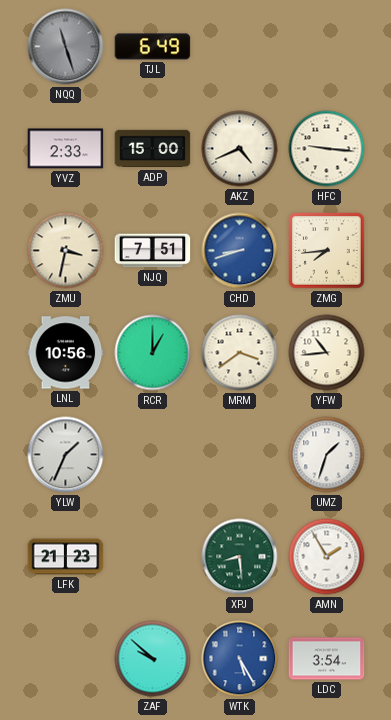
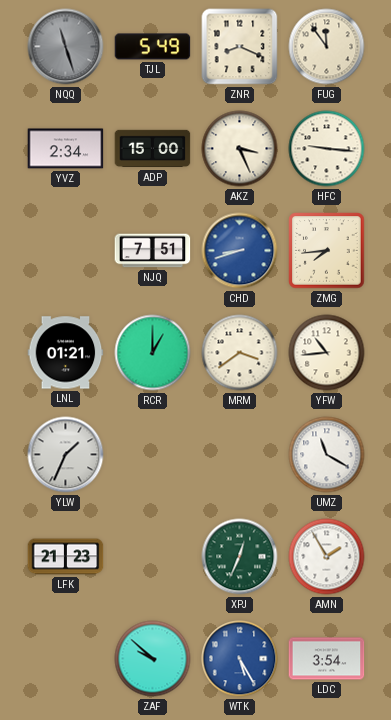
TJL: 6:49 -> 5:49 (153, 47)
ZNR: none -> 8:19 (240, 47)
FUG: none -> 11:54 (327, 47)
YVZ: 2:33 -> 2:34 (66, 149)
AKZ: 4:41 -> 3:26 (240, 149)
ZMU: 3:32 -> none (66, 251)
LNL: 10:56 -> 01:21 (66, 353)
UMZ: 1:33 -> 11:20 (327, 455)
XPJ: 8:29 -> 12:34 (240, 557)
